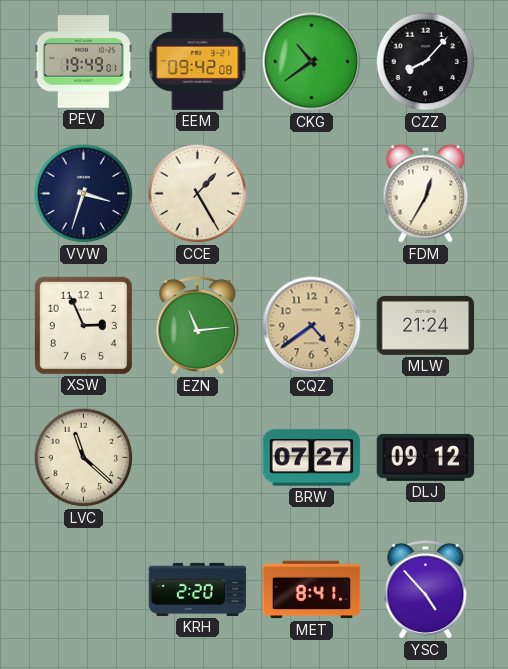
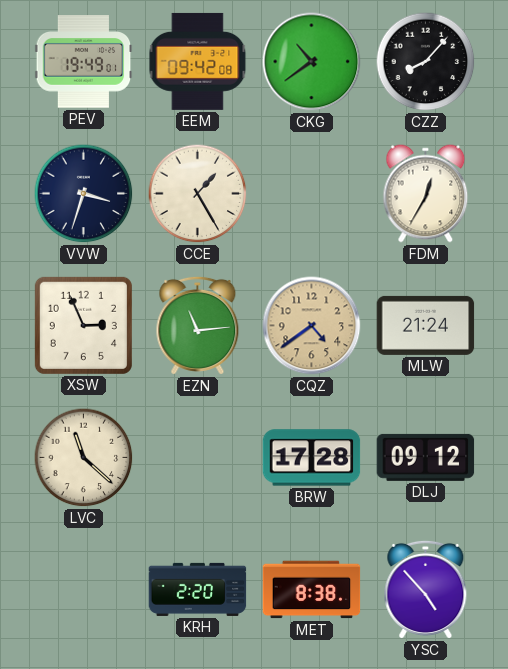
BRW: 07:27 -> 17:28 (312, 458)
MET: 8:41 -> 8:38 (312, 590)
